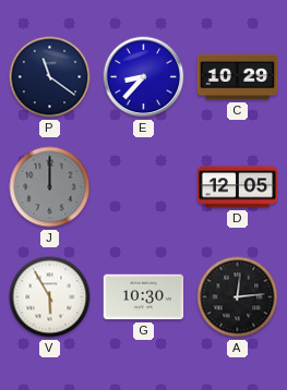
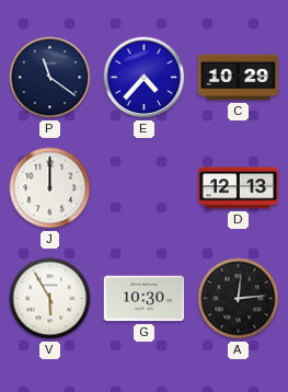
E: 8:37 -> 4:37 (145, 78)
J dial: grey -> white (50, 188)
D: 12:05 -> 12:13 (239, 188)
